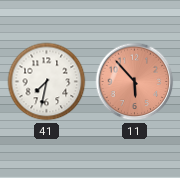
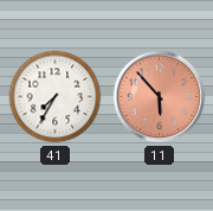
41: 7:32 -> 7:35 (56, 97)
